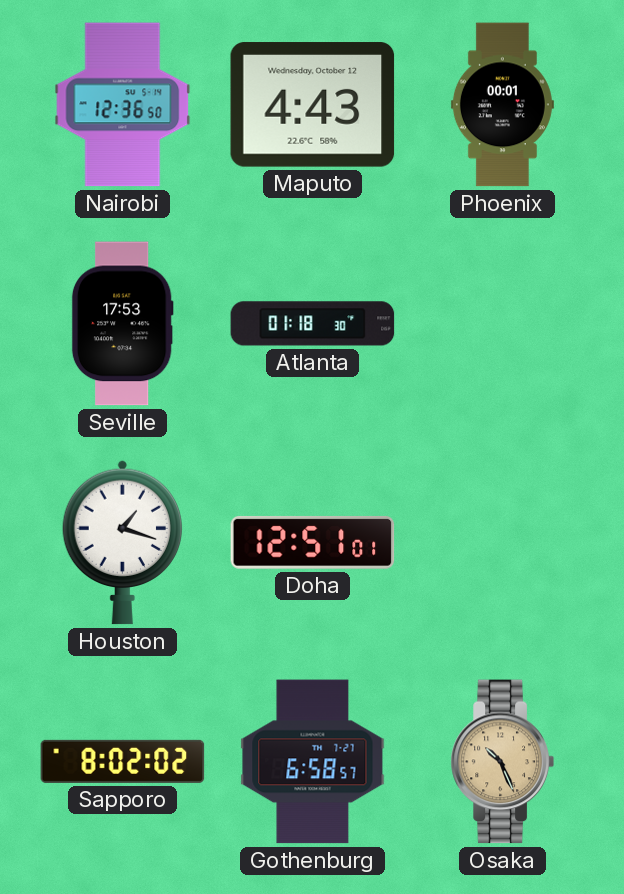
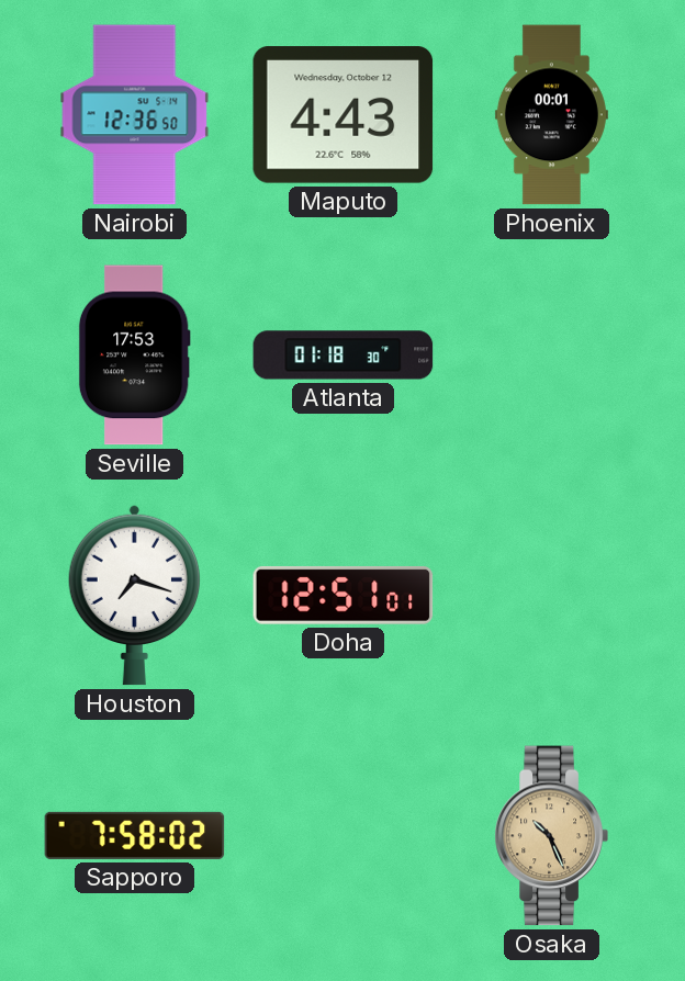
Houston: 1:18 -> 7:18 (134, 595)
Sapporo: 8:02 -> 7:58 (135, 835)
Gothenburg: 6:58 -> none (313, 762)
